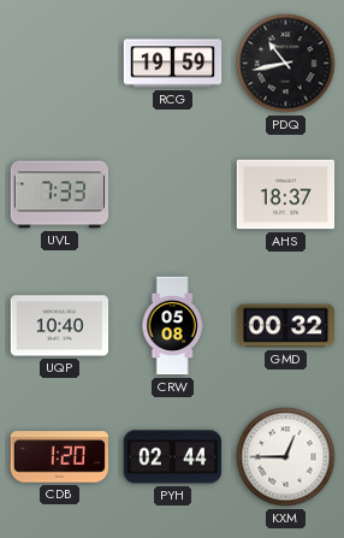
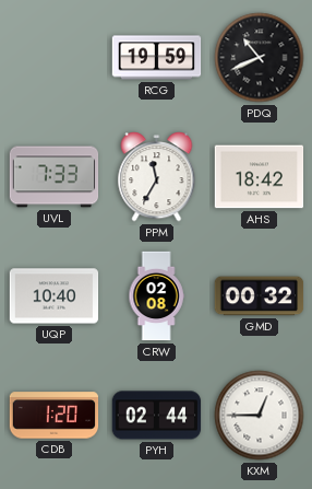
PDQ: 10:43 -> 10:41 (260, 58)
PPM: none -> 11:35 (157, 177)
AHS: 18:37 -> 18:42 (260, 177)
CRW: 05:08 -> 02:08 (156, 296)
